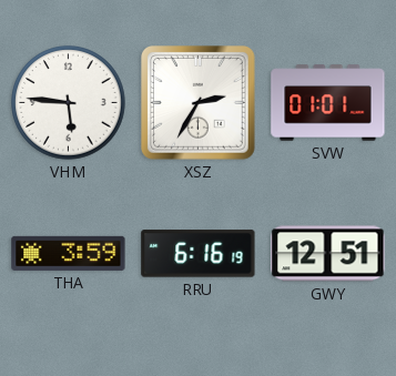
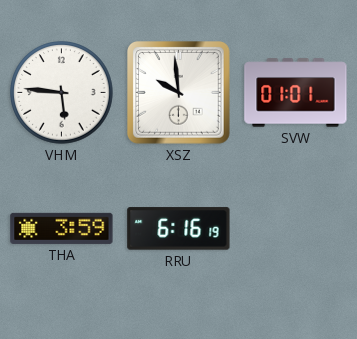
XSZ: 2:35 -> 9:59 (179, 93)
GWY: 12:51 -> none (328, 254)
